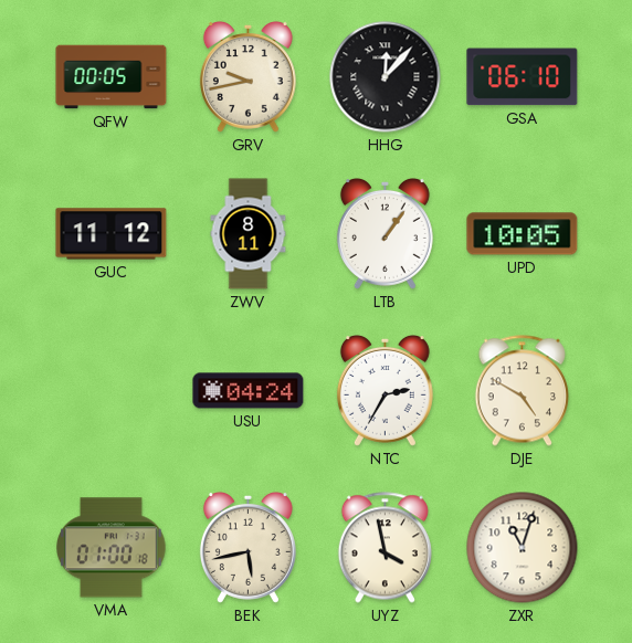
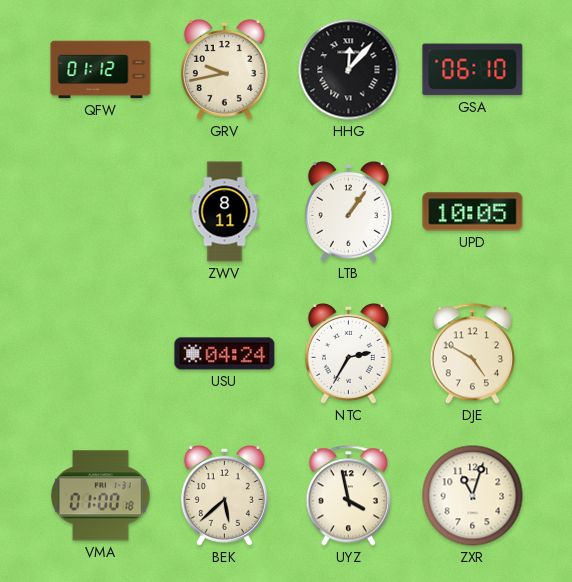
QFW: 00:05 -> 01:12 (101, 70)
GUC: 11:12 -> none (112, 234)
BEK: 5:43 -> 5:38 (224, 495)
